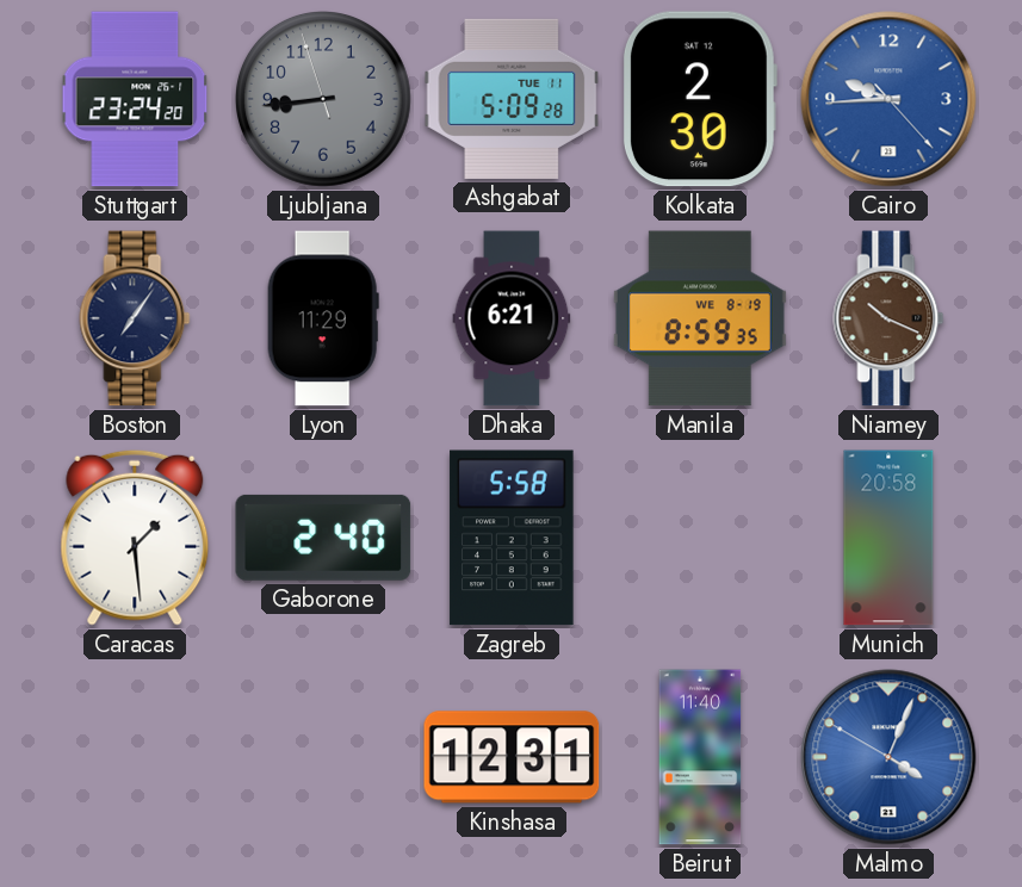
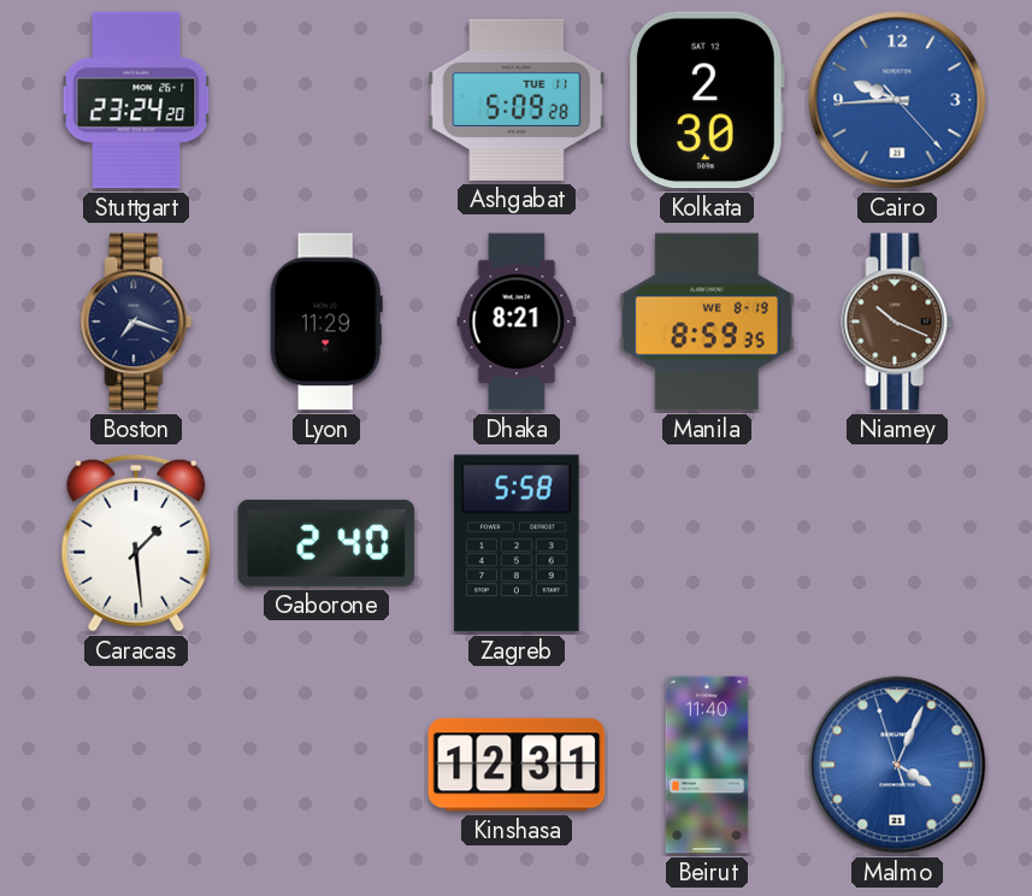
Ljubljana: 8:43 -> none (324, 100)
Boston: 7:06 -> 7:18 (136, 322)
Dhaka: 6:21 -> 8:21 (517, 322)
Munich: 20:58 -> none (888, 538)
Malmo: 4:03:50 -> 4:03:57 (897, 765)
